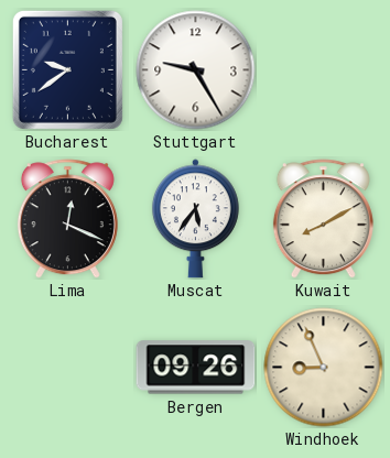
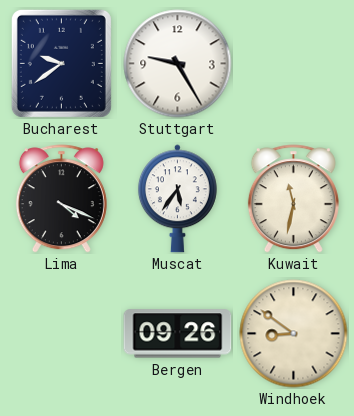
Lima: 12:19 -> 4:19 (61, 199)
Kuwait: 8:10 -> 11:32 (293, 199)
Windhoek: 8:56 -> 8:51 (294, 334)
